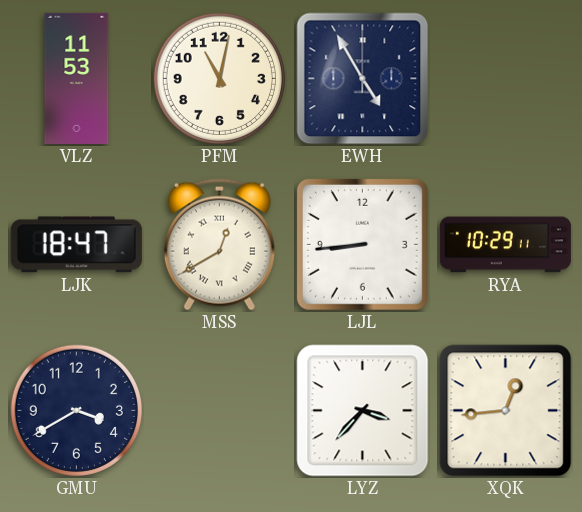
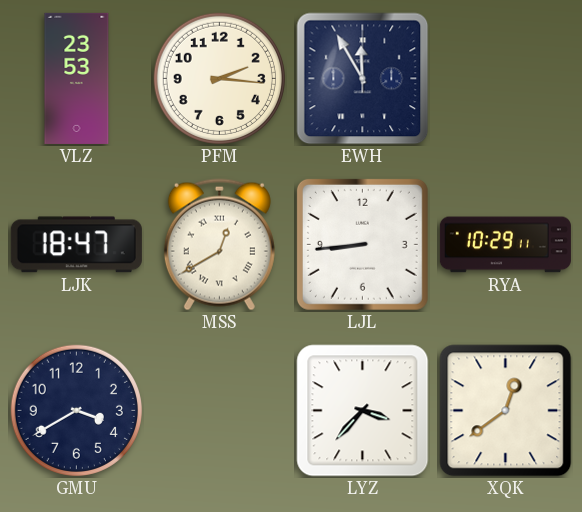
VLZ: 11:53 -> 23:53 (77, 78)
PFM: 11:02 -> 2:16 (219, 78)
EWH: 4:55 -> 11:55 (363, 79)
XQK: 12:44 -> 12:39 (506, 411)
